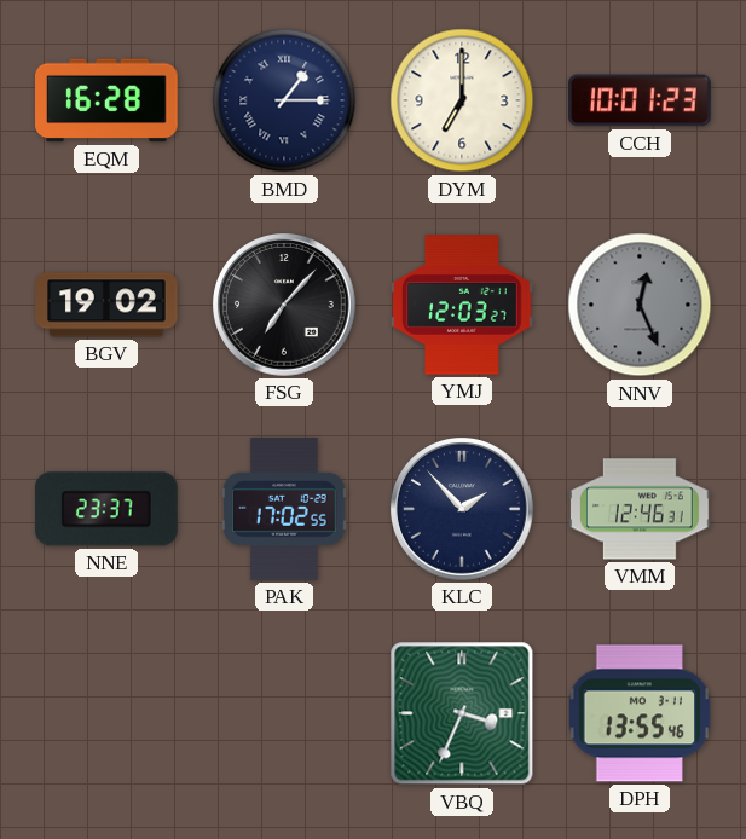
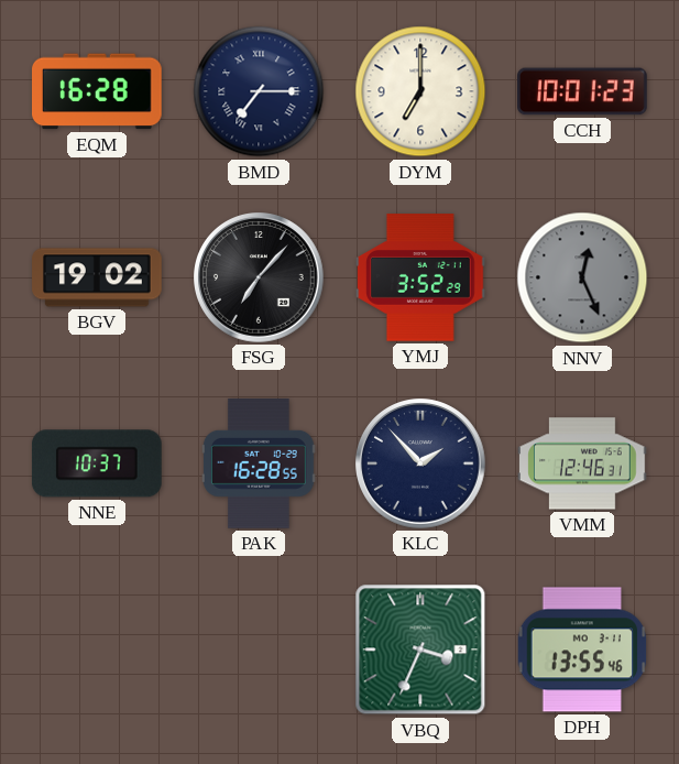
BMD: 1:15 -> 7:15 (259, 91)
YMJ: 12:03 -> 3:52 (420, 277)
NNE: 23:37 -> 10:37 (97, 463)
PAK: 17:02 -> 16:28 (259, 465)
